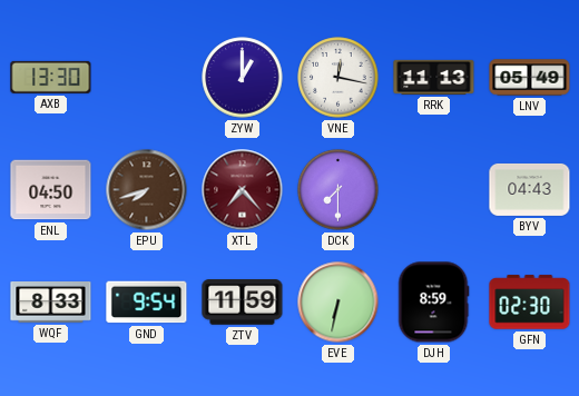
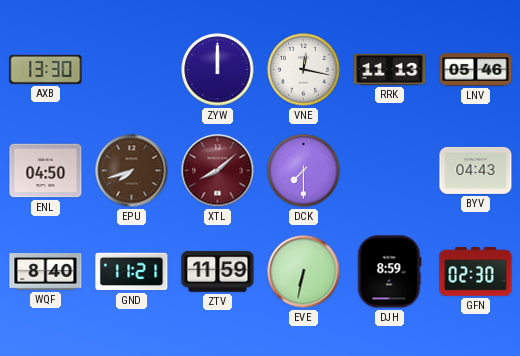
ZYW: 1:00 -> 12:00 (218, 70)
LNV: 05:49 -> 05:46 (476, 70)
XTL: 7:23 -> 8:08 (218, 171)
WQF: 8:33 -> 8:40 (46, 272)
GND: 9:54 -> 11:21 (132, 272)
